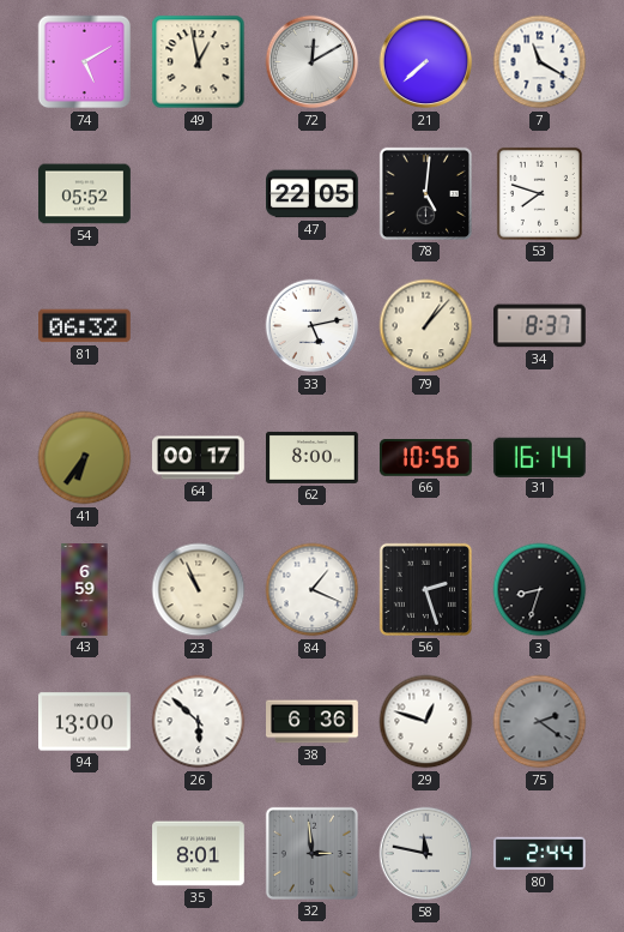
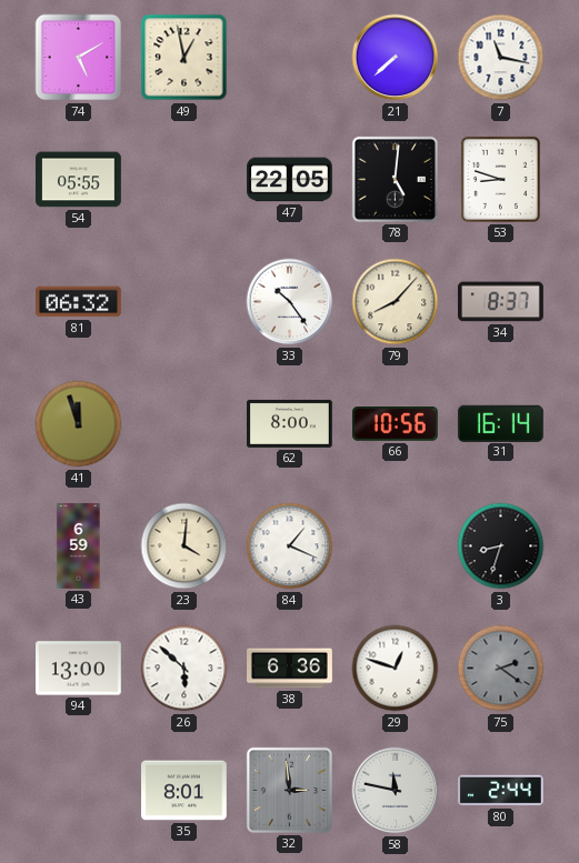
72: 12:10 -> none (313, 62)
7: 11:20 -> 11:17 (501, 58)
54: 05:52 -> 05:55 (79, 180)
53: 7:48 -> 8:48 (500, 179)
33: 5:13 -> 10:24 (290, 302)
79: 1:07 -> 8:07 (396, 302)
41: 6:36 -> 11:57 (79, 424)
64: 00:17 -> none (199, 458)
23: 10:56 -> 4:01 (184, 546)
56: 2:27 -> none (425, 589)
